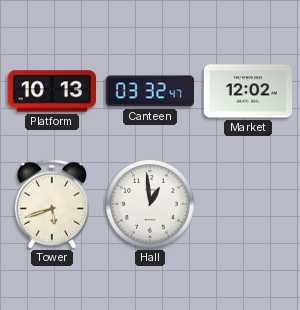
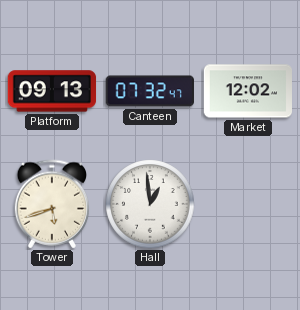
Platform: 10:13 -> 09:13 (52, 91)
Canteen: 03:32 -> 07:32 (149, 91)
